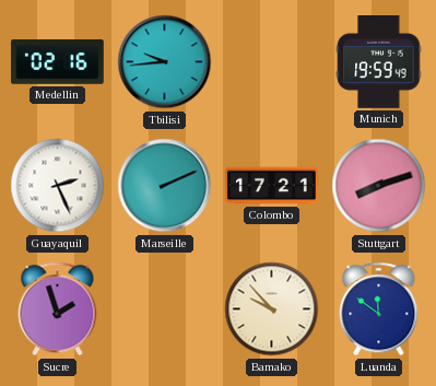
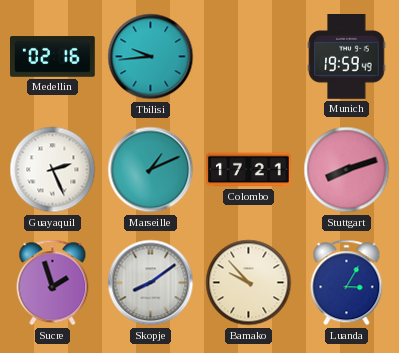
Marseille: 2:11 -> 1:11 (151, 170)
Skopje: none -> 8:09 (151, 283)
Luanda: 11:51 -> 3:05 (347, 283)
